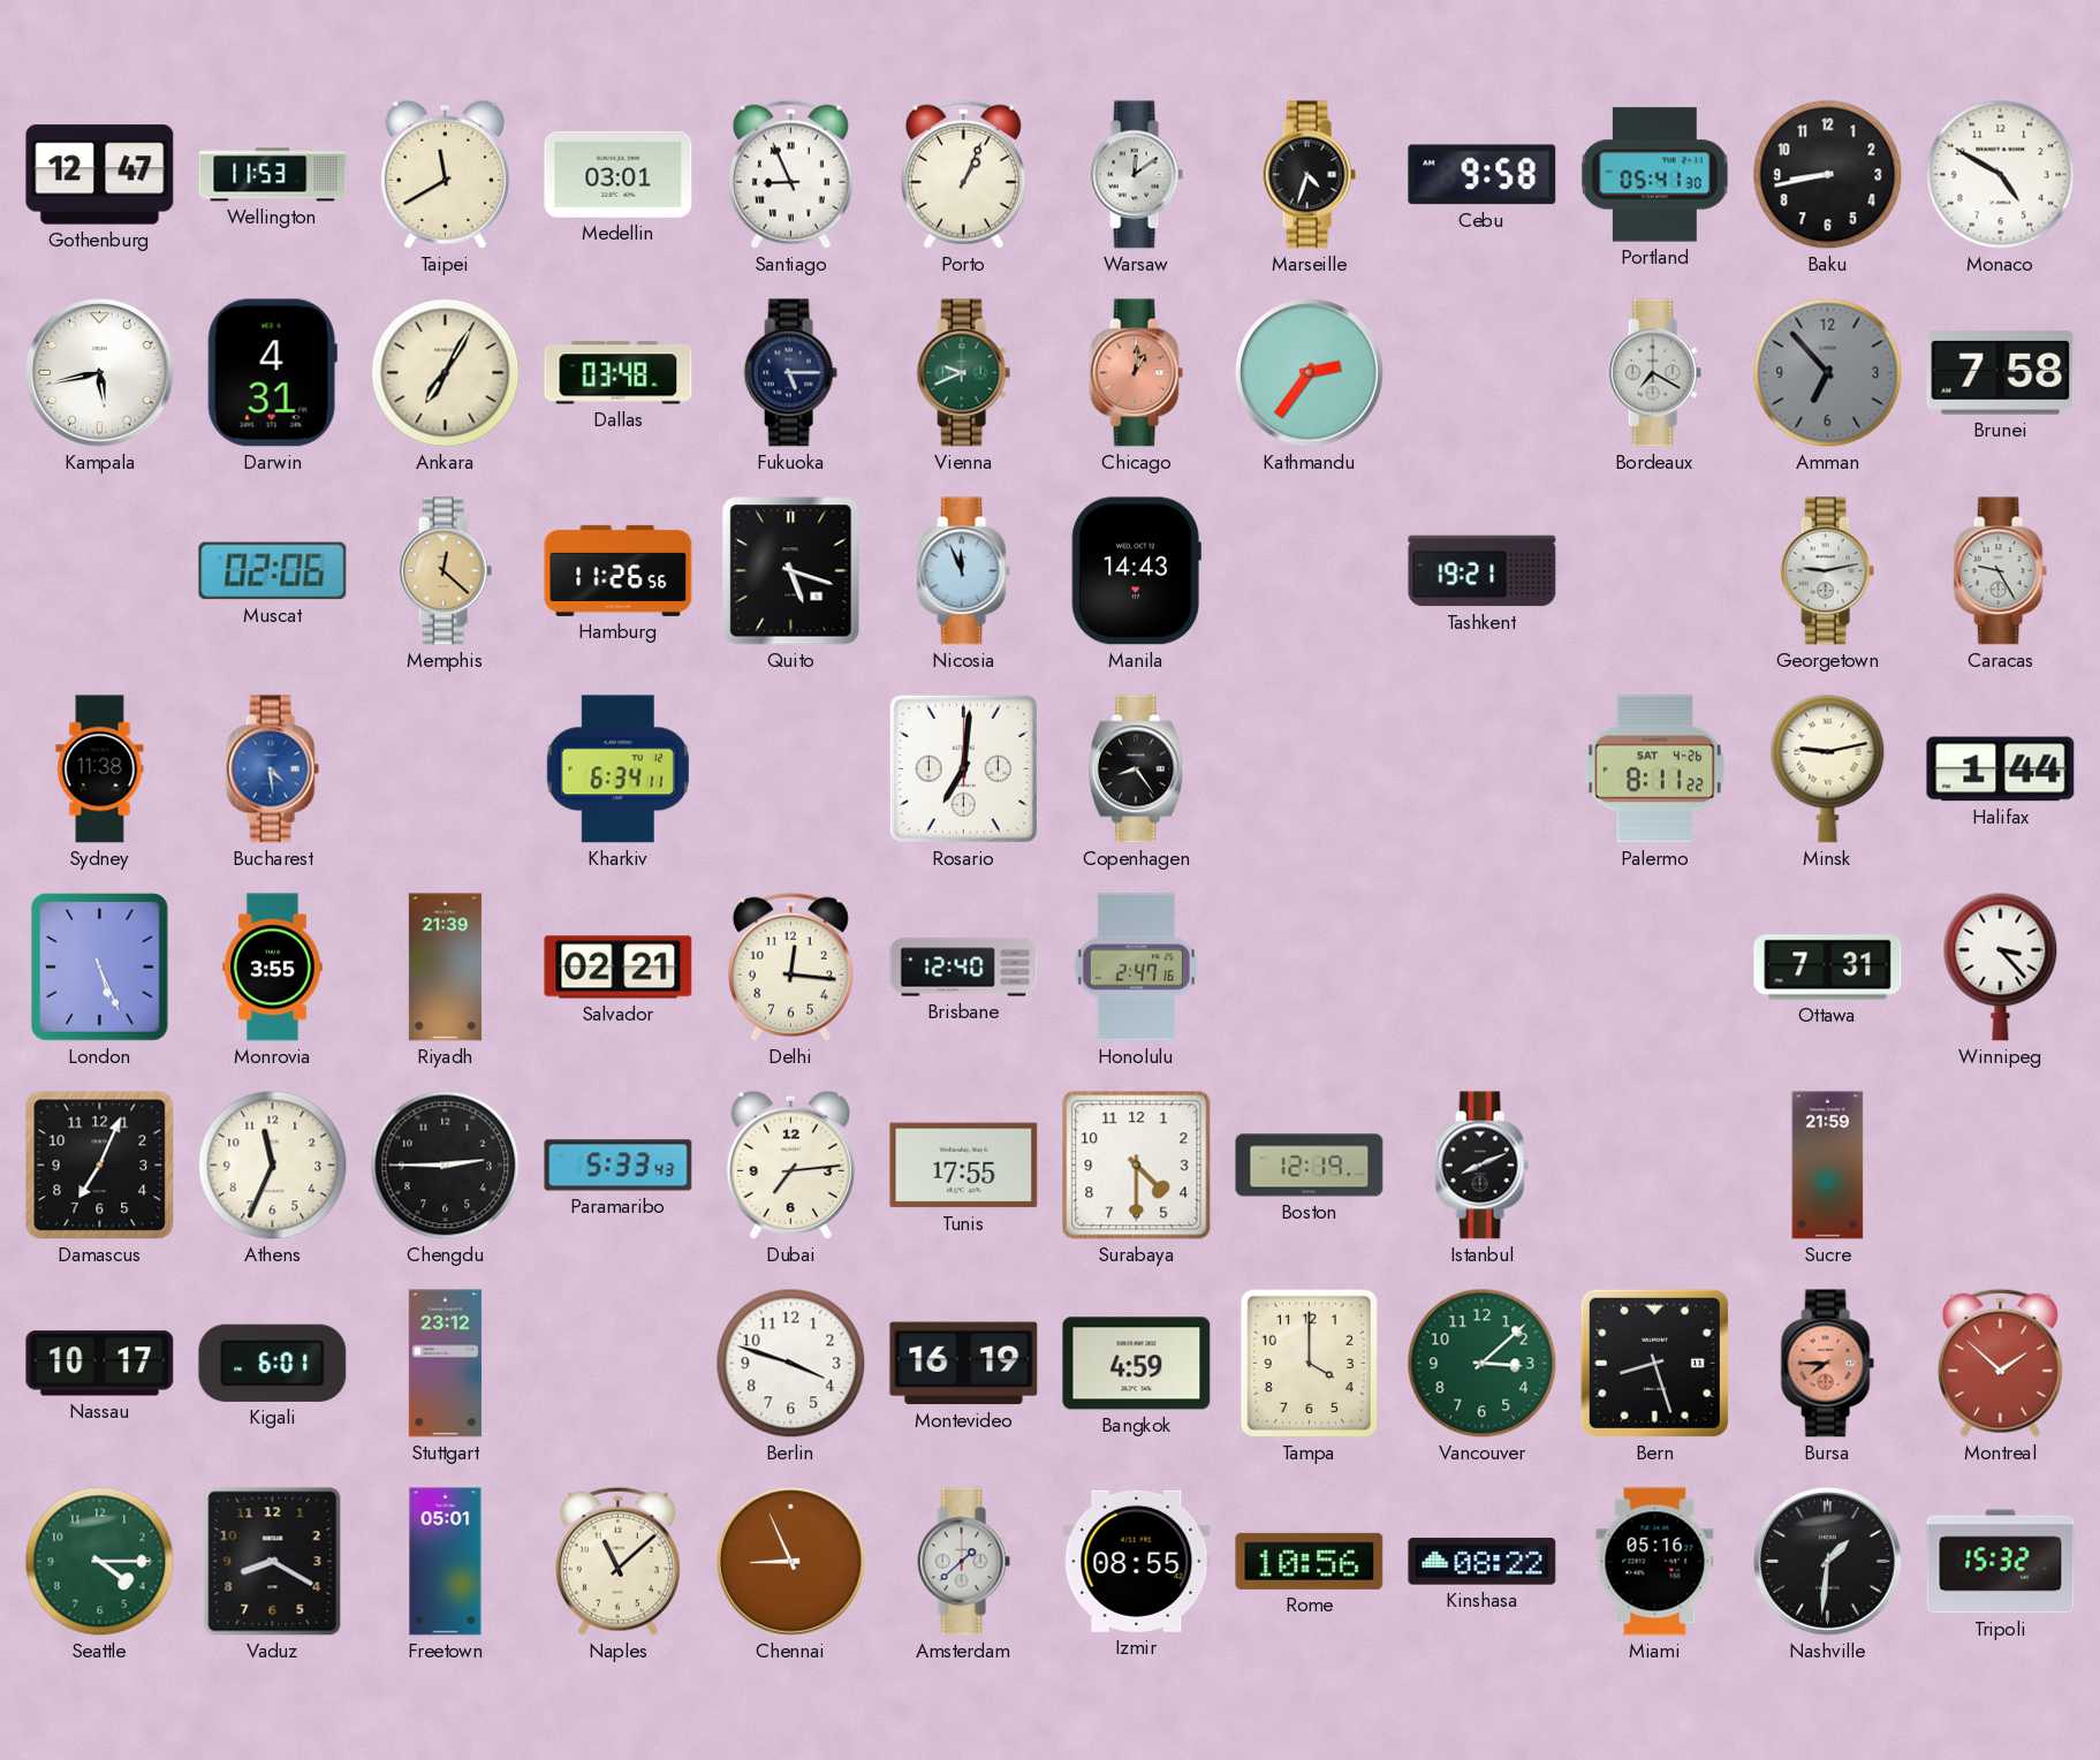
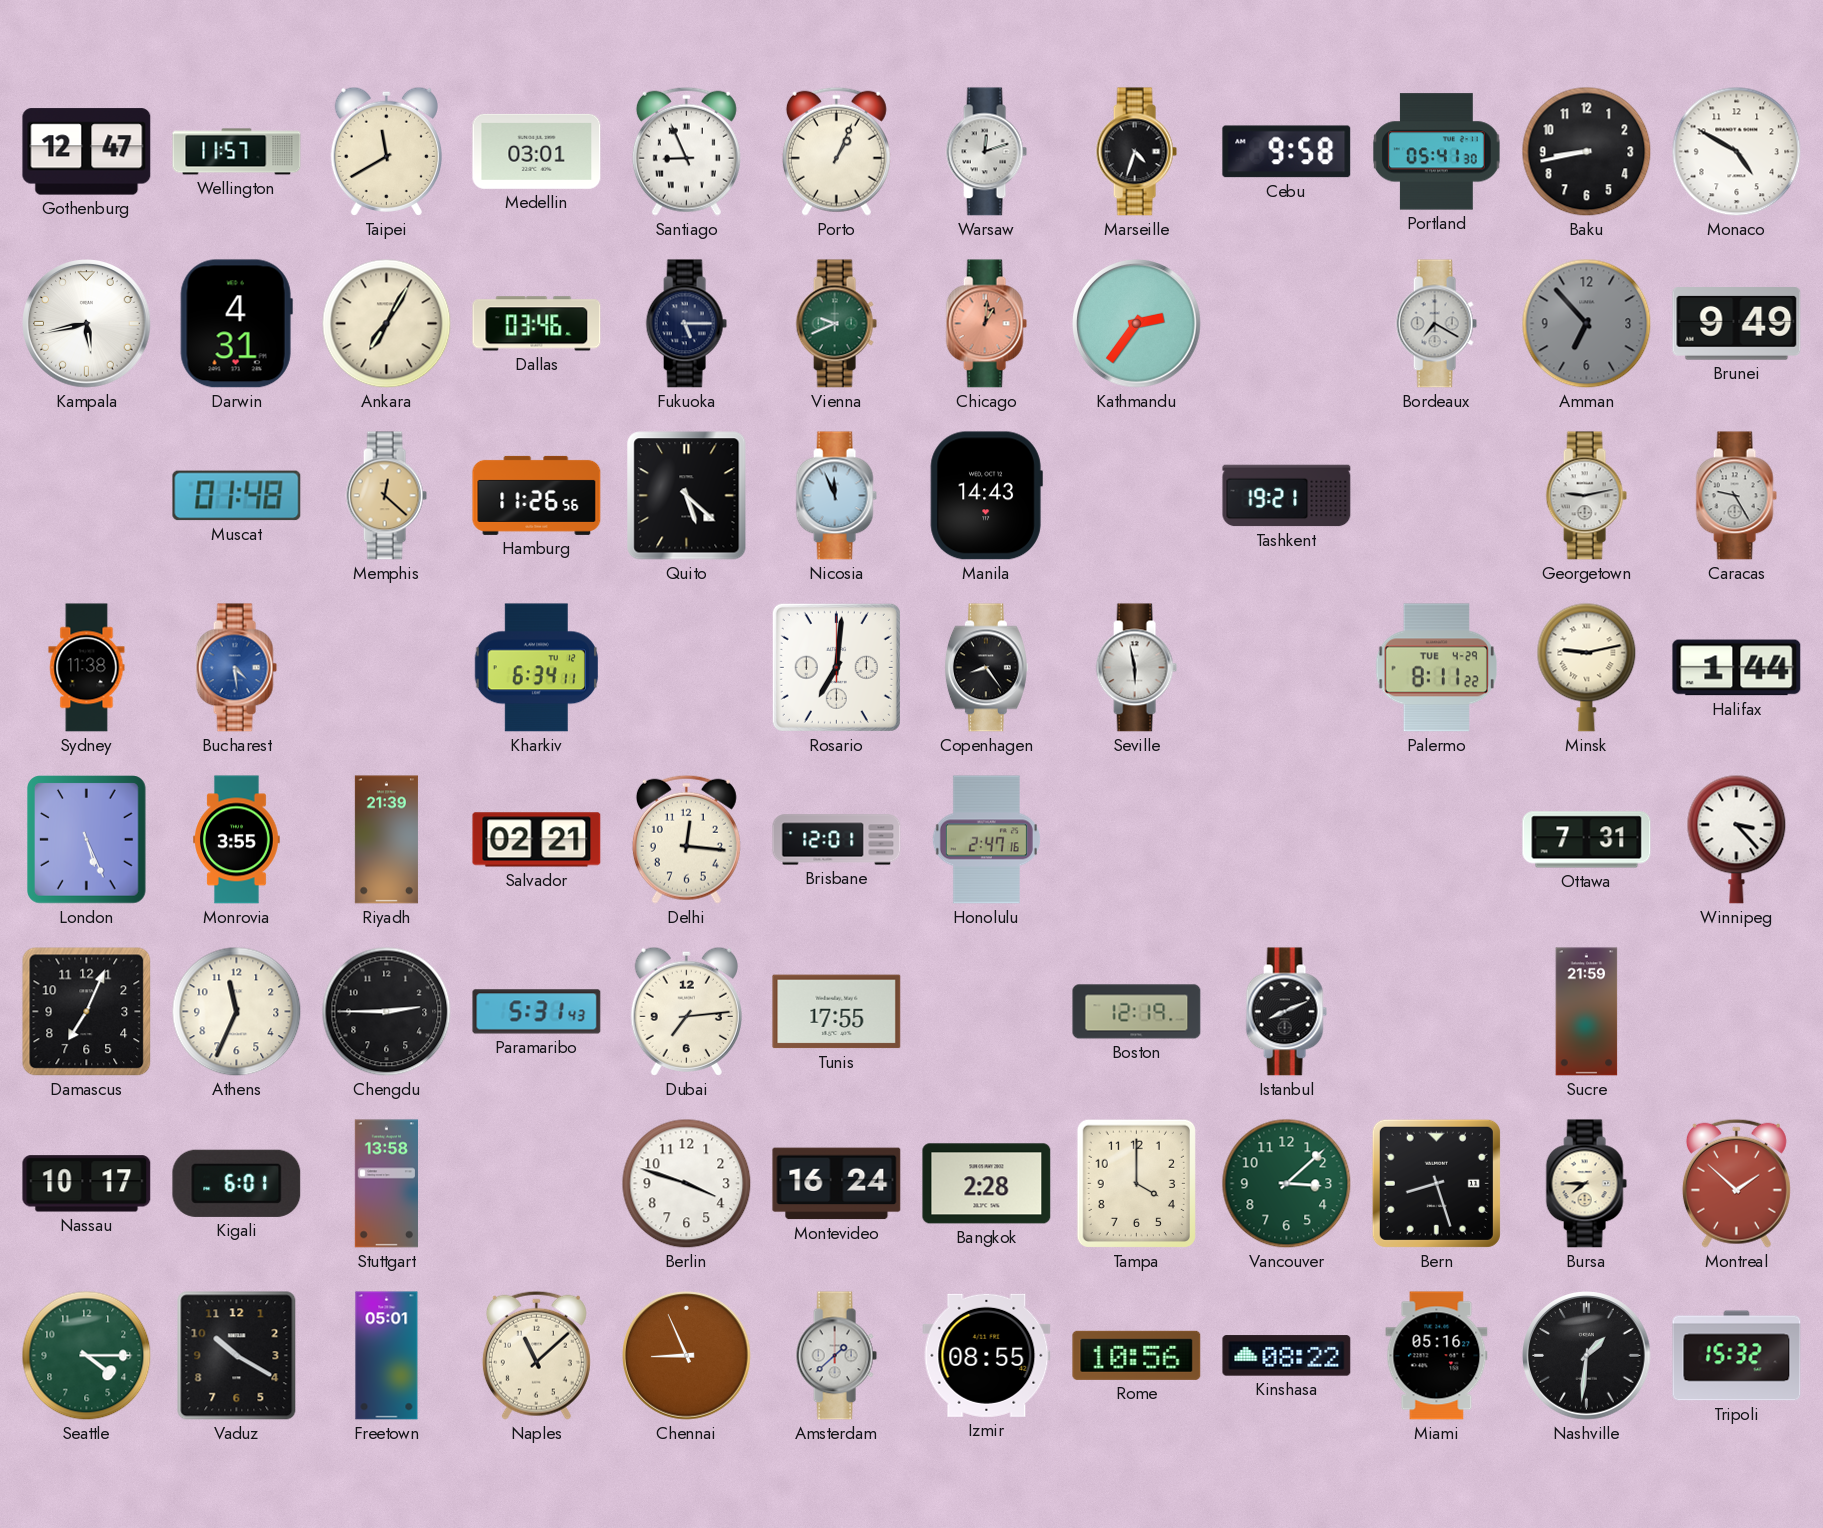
Wellington: 11:53 -> 11:57 (237, 152)
Warsaw: 12:09 -> 12:12 (986, 152)
Dallas: 03:48 -> 03:46 (537, 324)
Brunei: 7:58 -> 9:49 (1737, 324)
Muscat: 02:06 -> 01:48 (237, 496)
Quito: 5:18 -> 5:22 (687, 496)
Seville: none -> 5:58 (1136, 668)
Palermo date: SAT 4-26 -> TUE 4-29 (1436, 668)
Brisbane: 12:40 -> 12:01 (837, 840)
Paramaribo: 5:33 -> 5:31 (537, 1012)
Surabaya: 4:30 -> none (1137, 1166)
Stuttgart: 23:12 -> 13:58 (386, 1184)
Montevideo: 16:19 -> 16:24 (837, 1184)
Bangkok: 4:59 -> 2:28 (987, 1184)
Bursa dial: salmon -> cream (1586, 1184)
Vaduz: 8:20 -> 10:20 (237, 1356)
